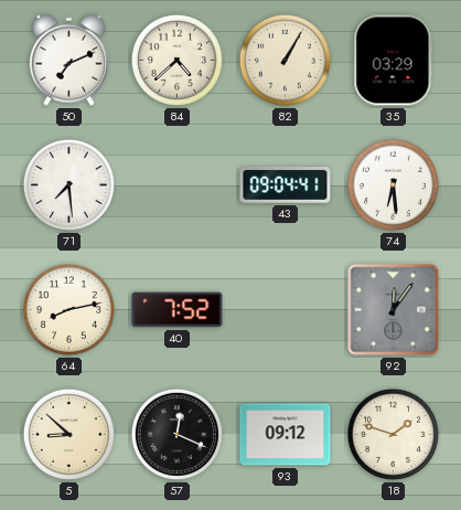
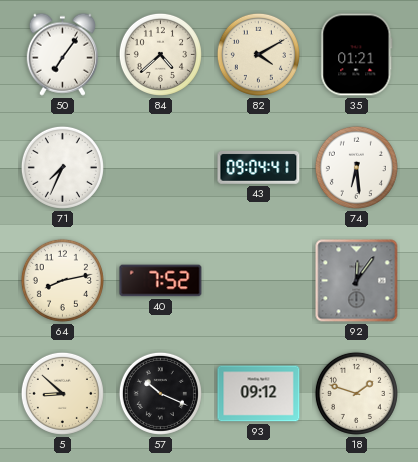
50: 7:11 -> 7:06 (62, 54)
82: 1:05 -> 4:10 (258, 54)
35: 03:29 -> 01:21 (357, 55)
71: 7:29 -> 7:34 (62, 167)
57: 12:19 -> 10:19 (160, 393)
